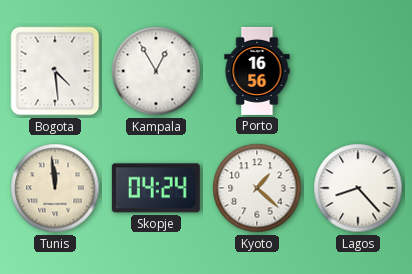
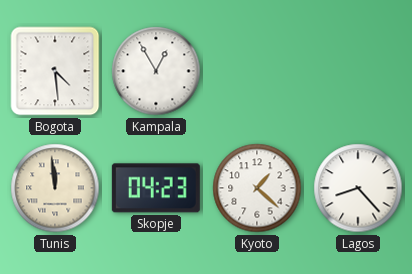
Porto: 16:56 -> none (257, 71)
Skopje: 04:24 -> 04:23 (156, 188)
